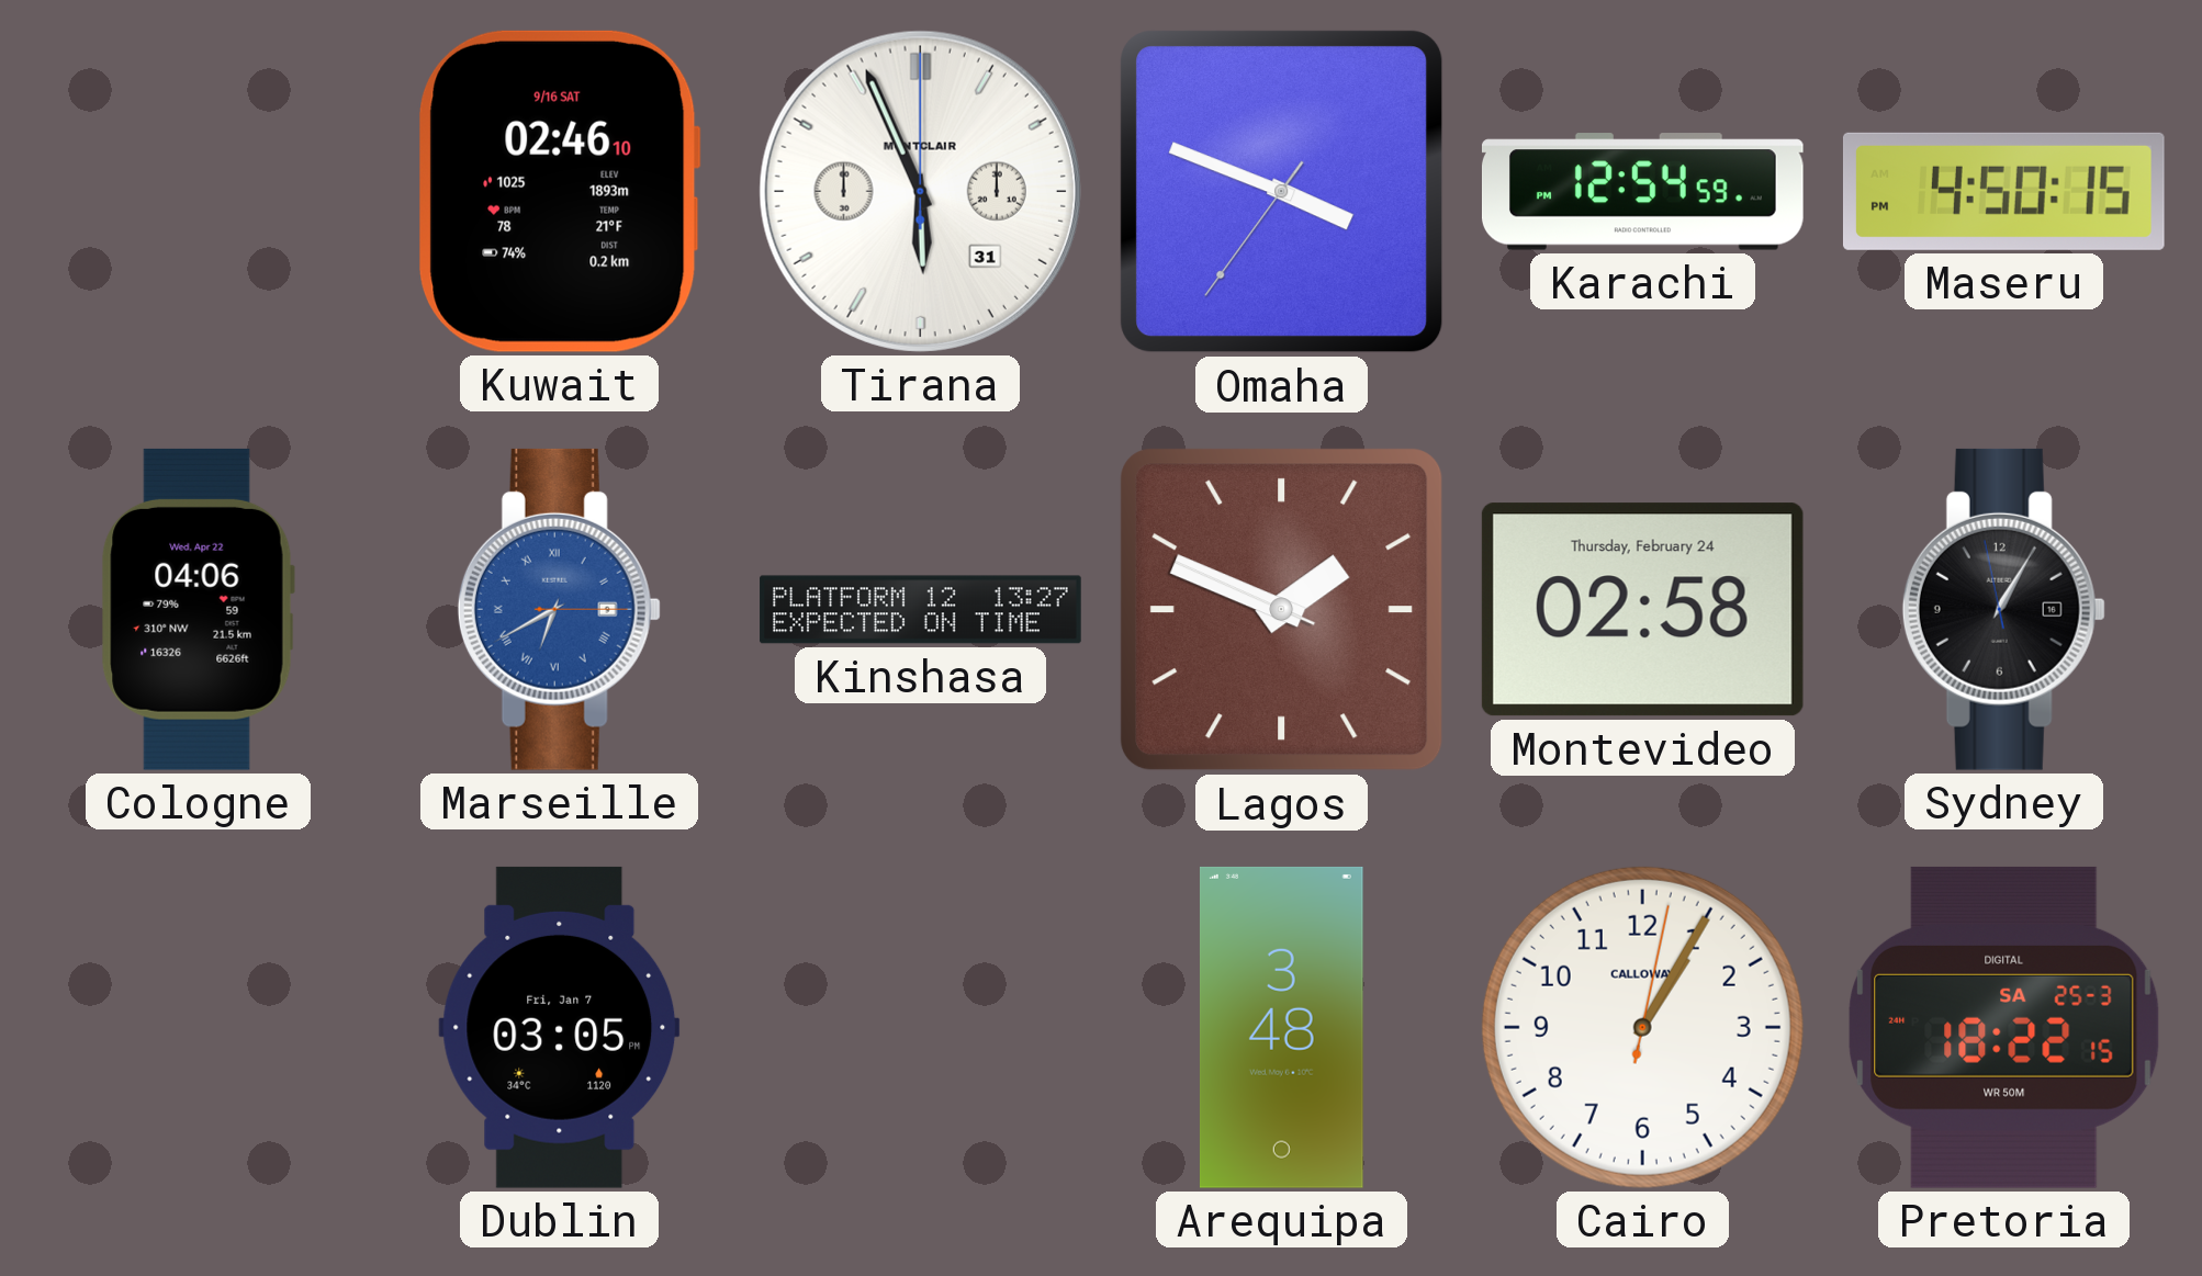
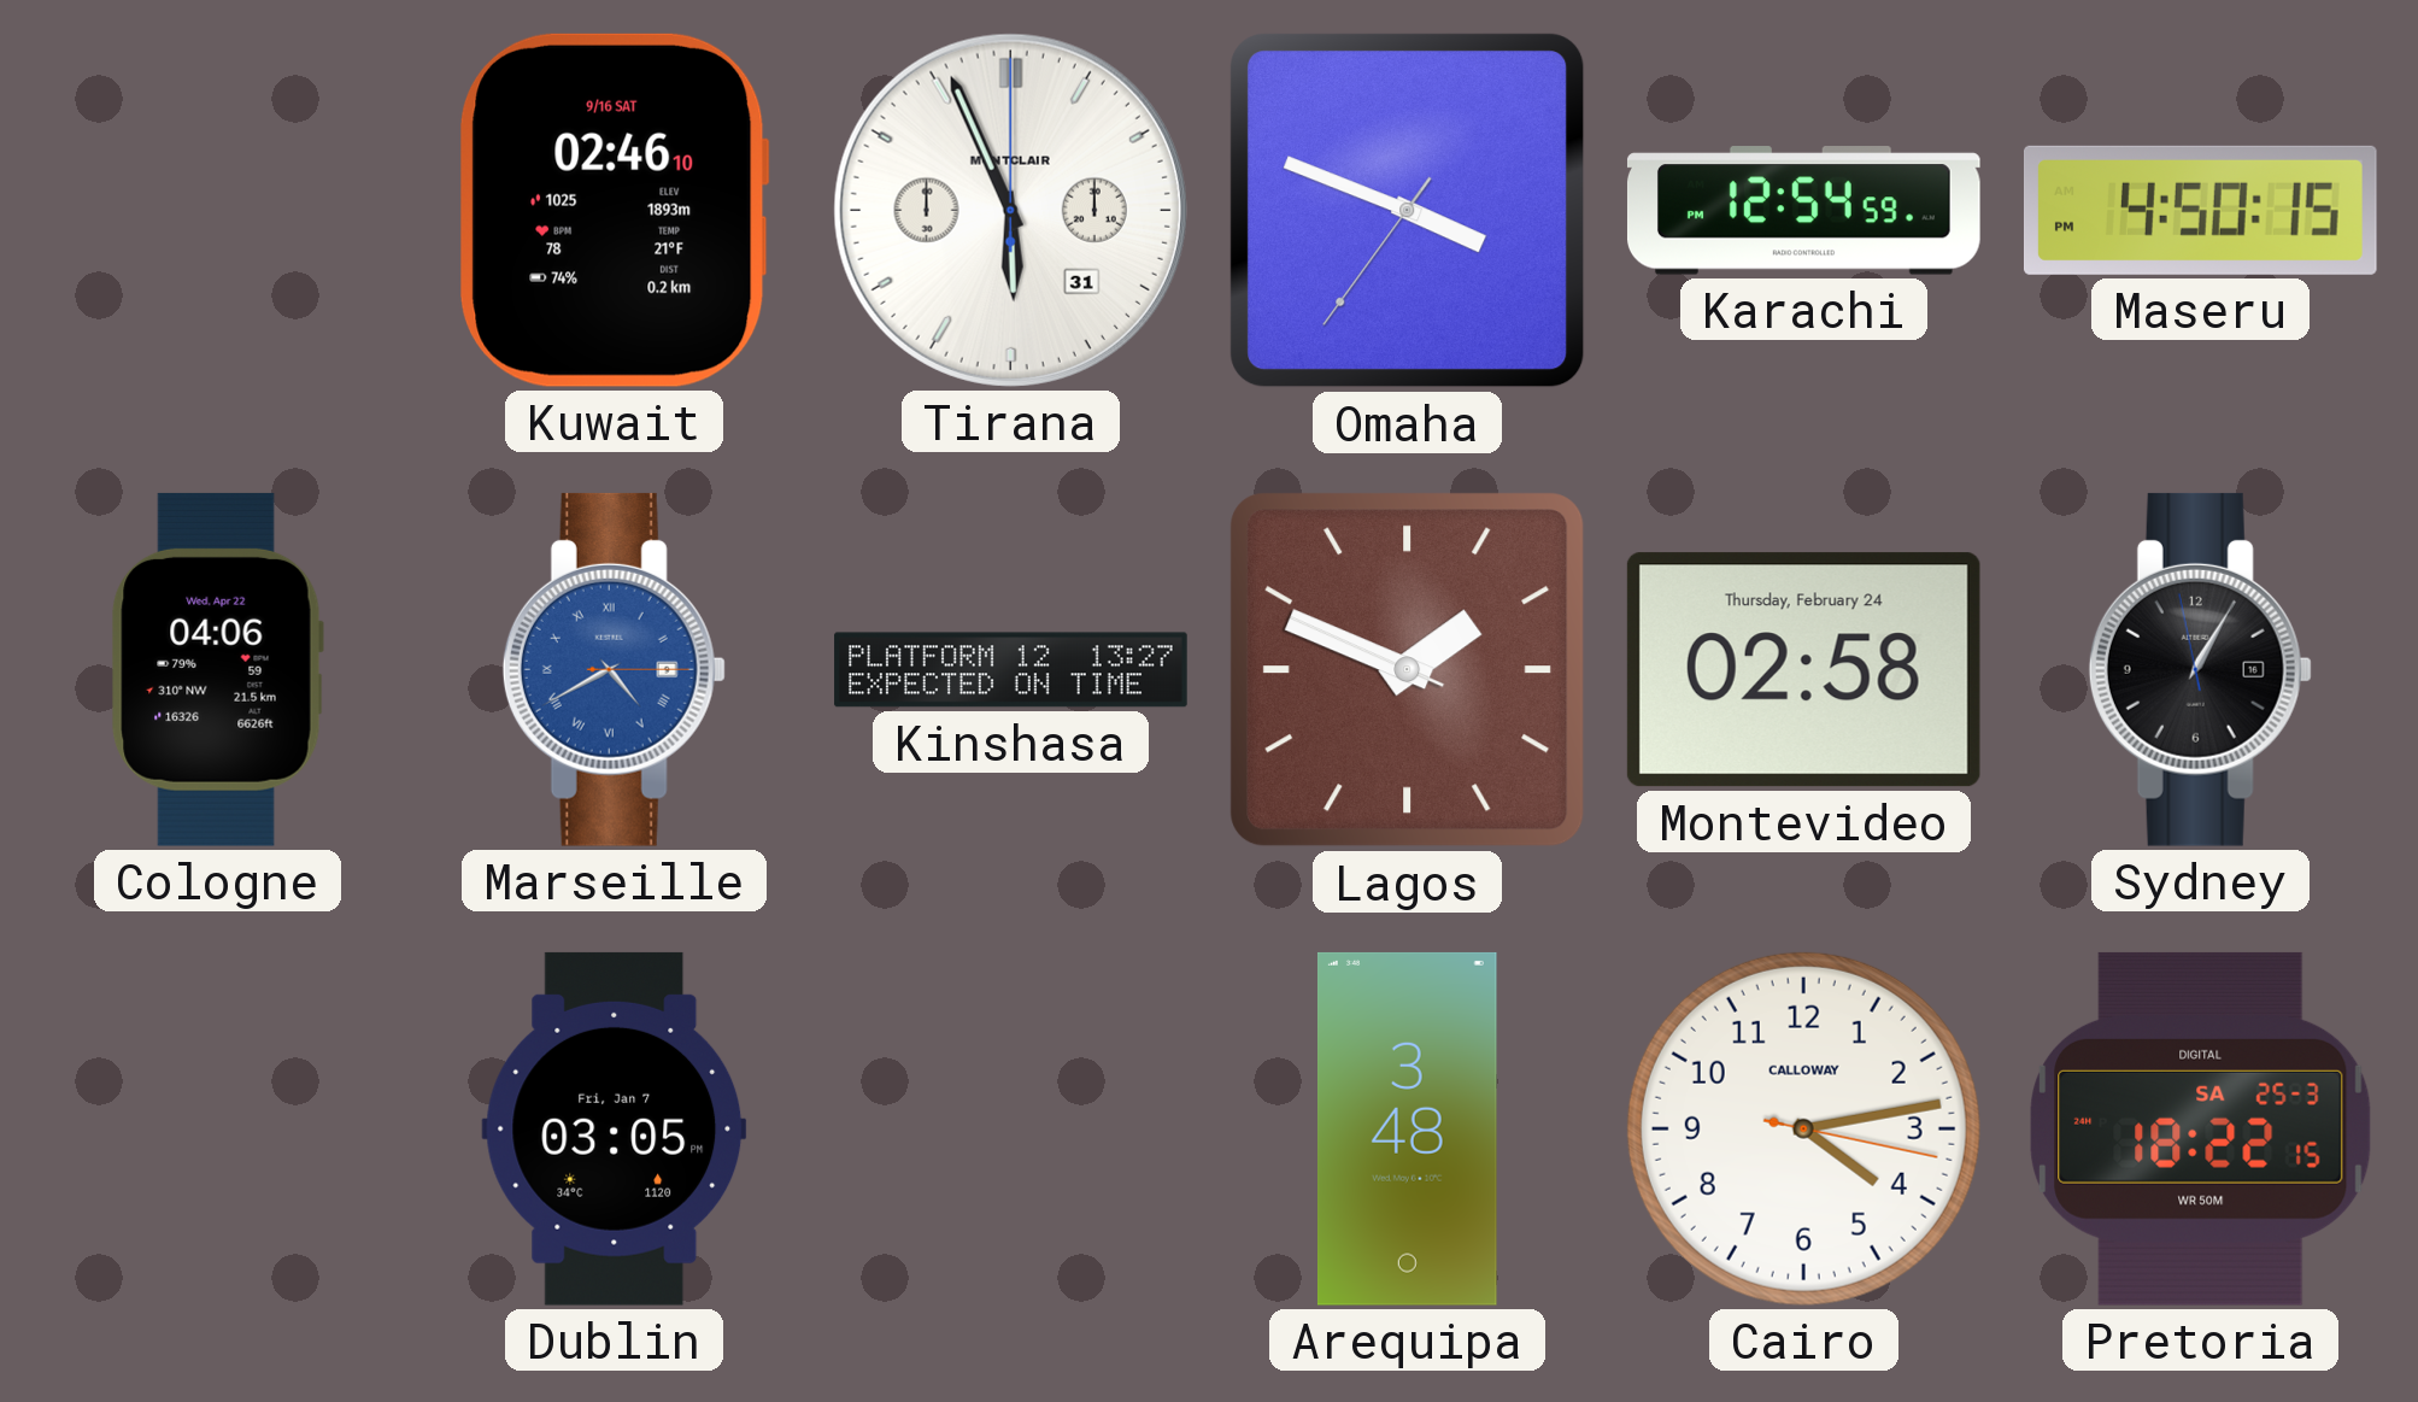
Marseille: 6:40 -> 4:40 (614, 669)
Cairo: 1:05 -> 4:13 (1803, 1128)
